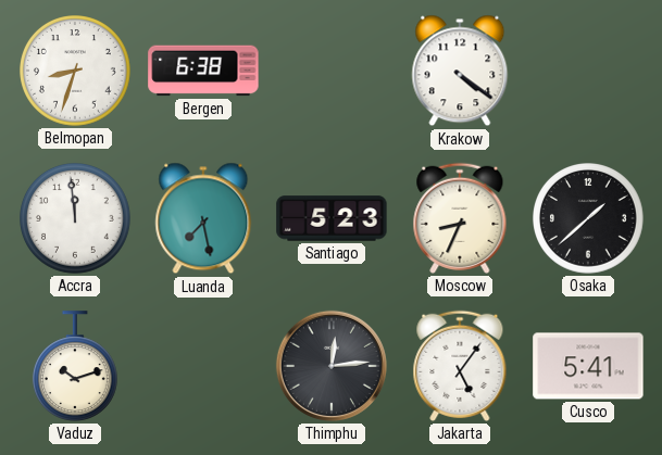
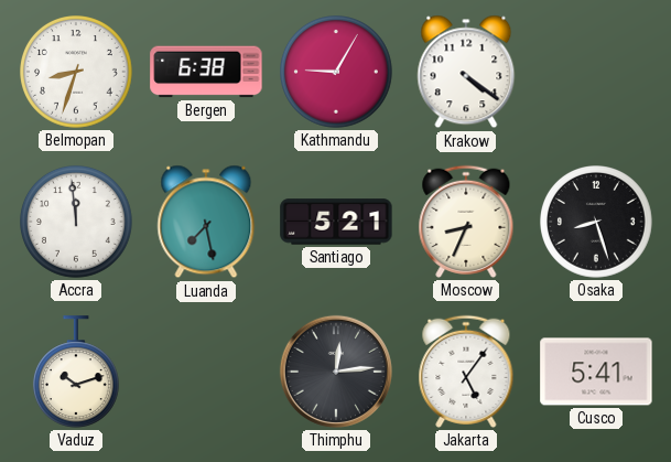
Kathmandu: none -> 9:05 (337, 73)
Santiago: 5:23 -> 5:21 (336, 222)
Osaka: 1:38 -> 8:27 (597, 223)
